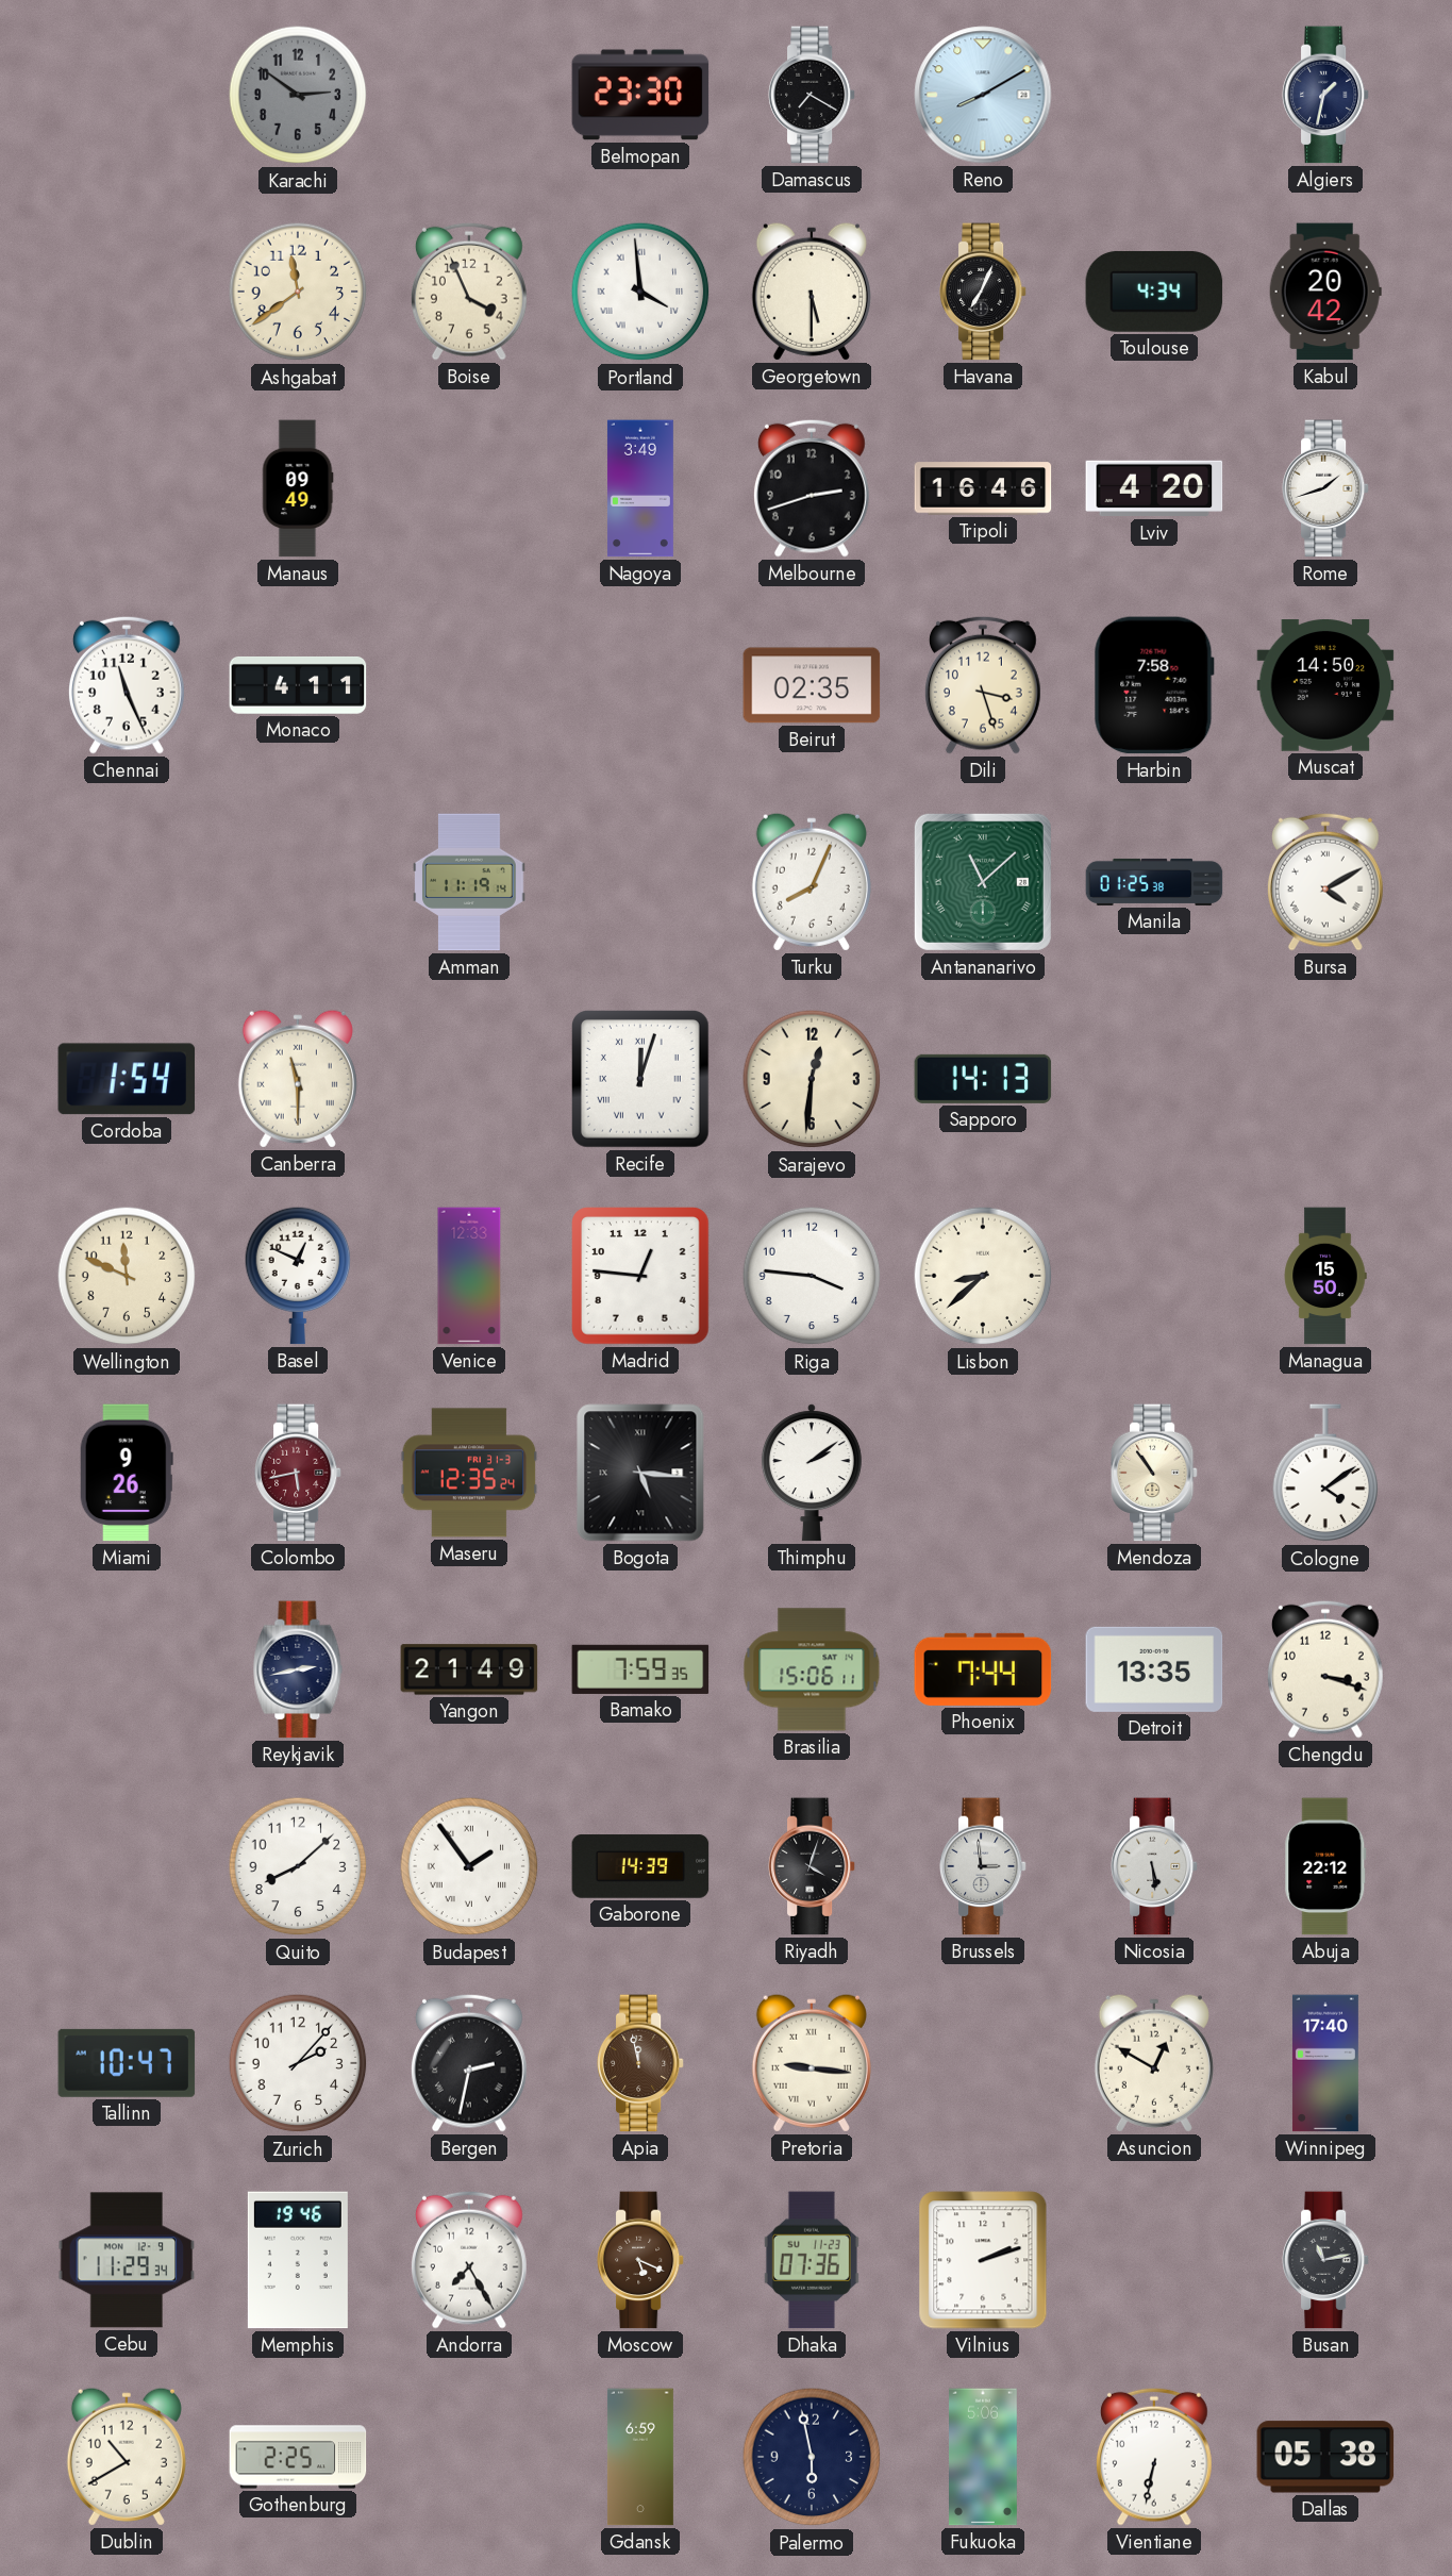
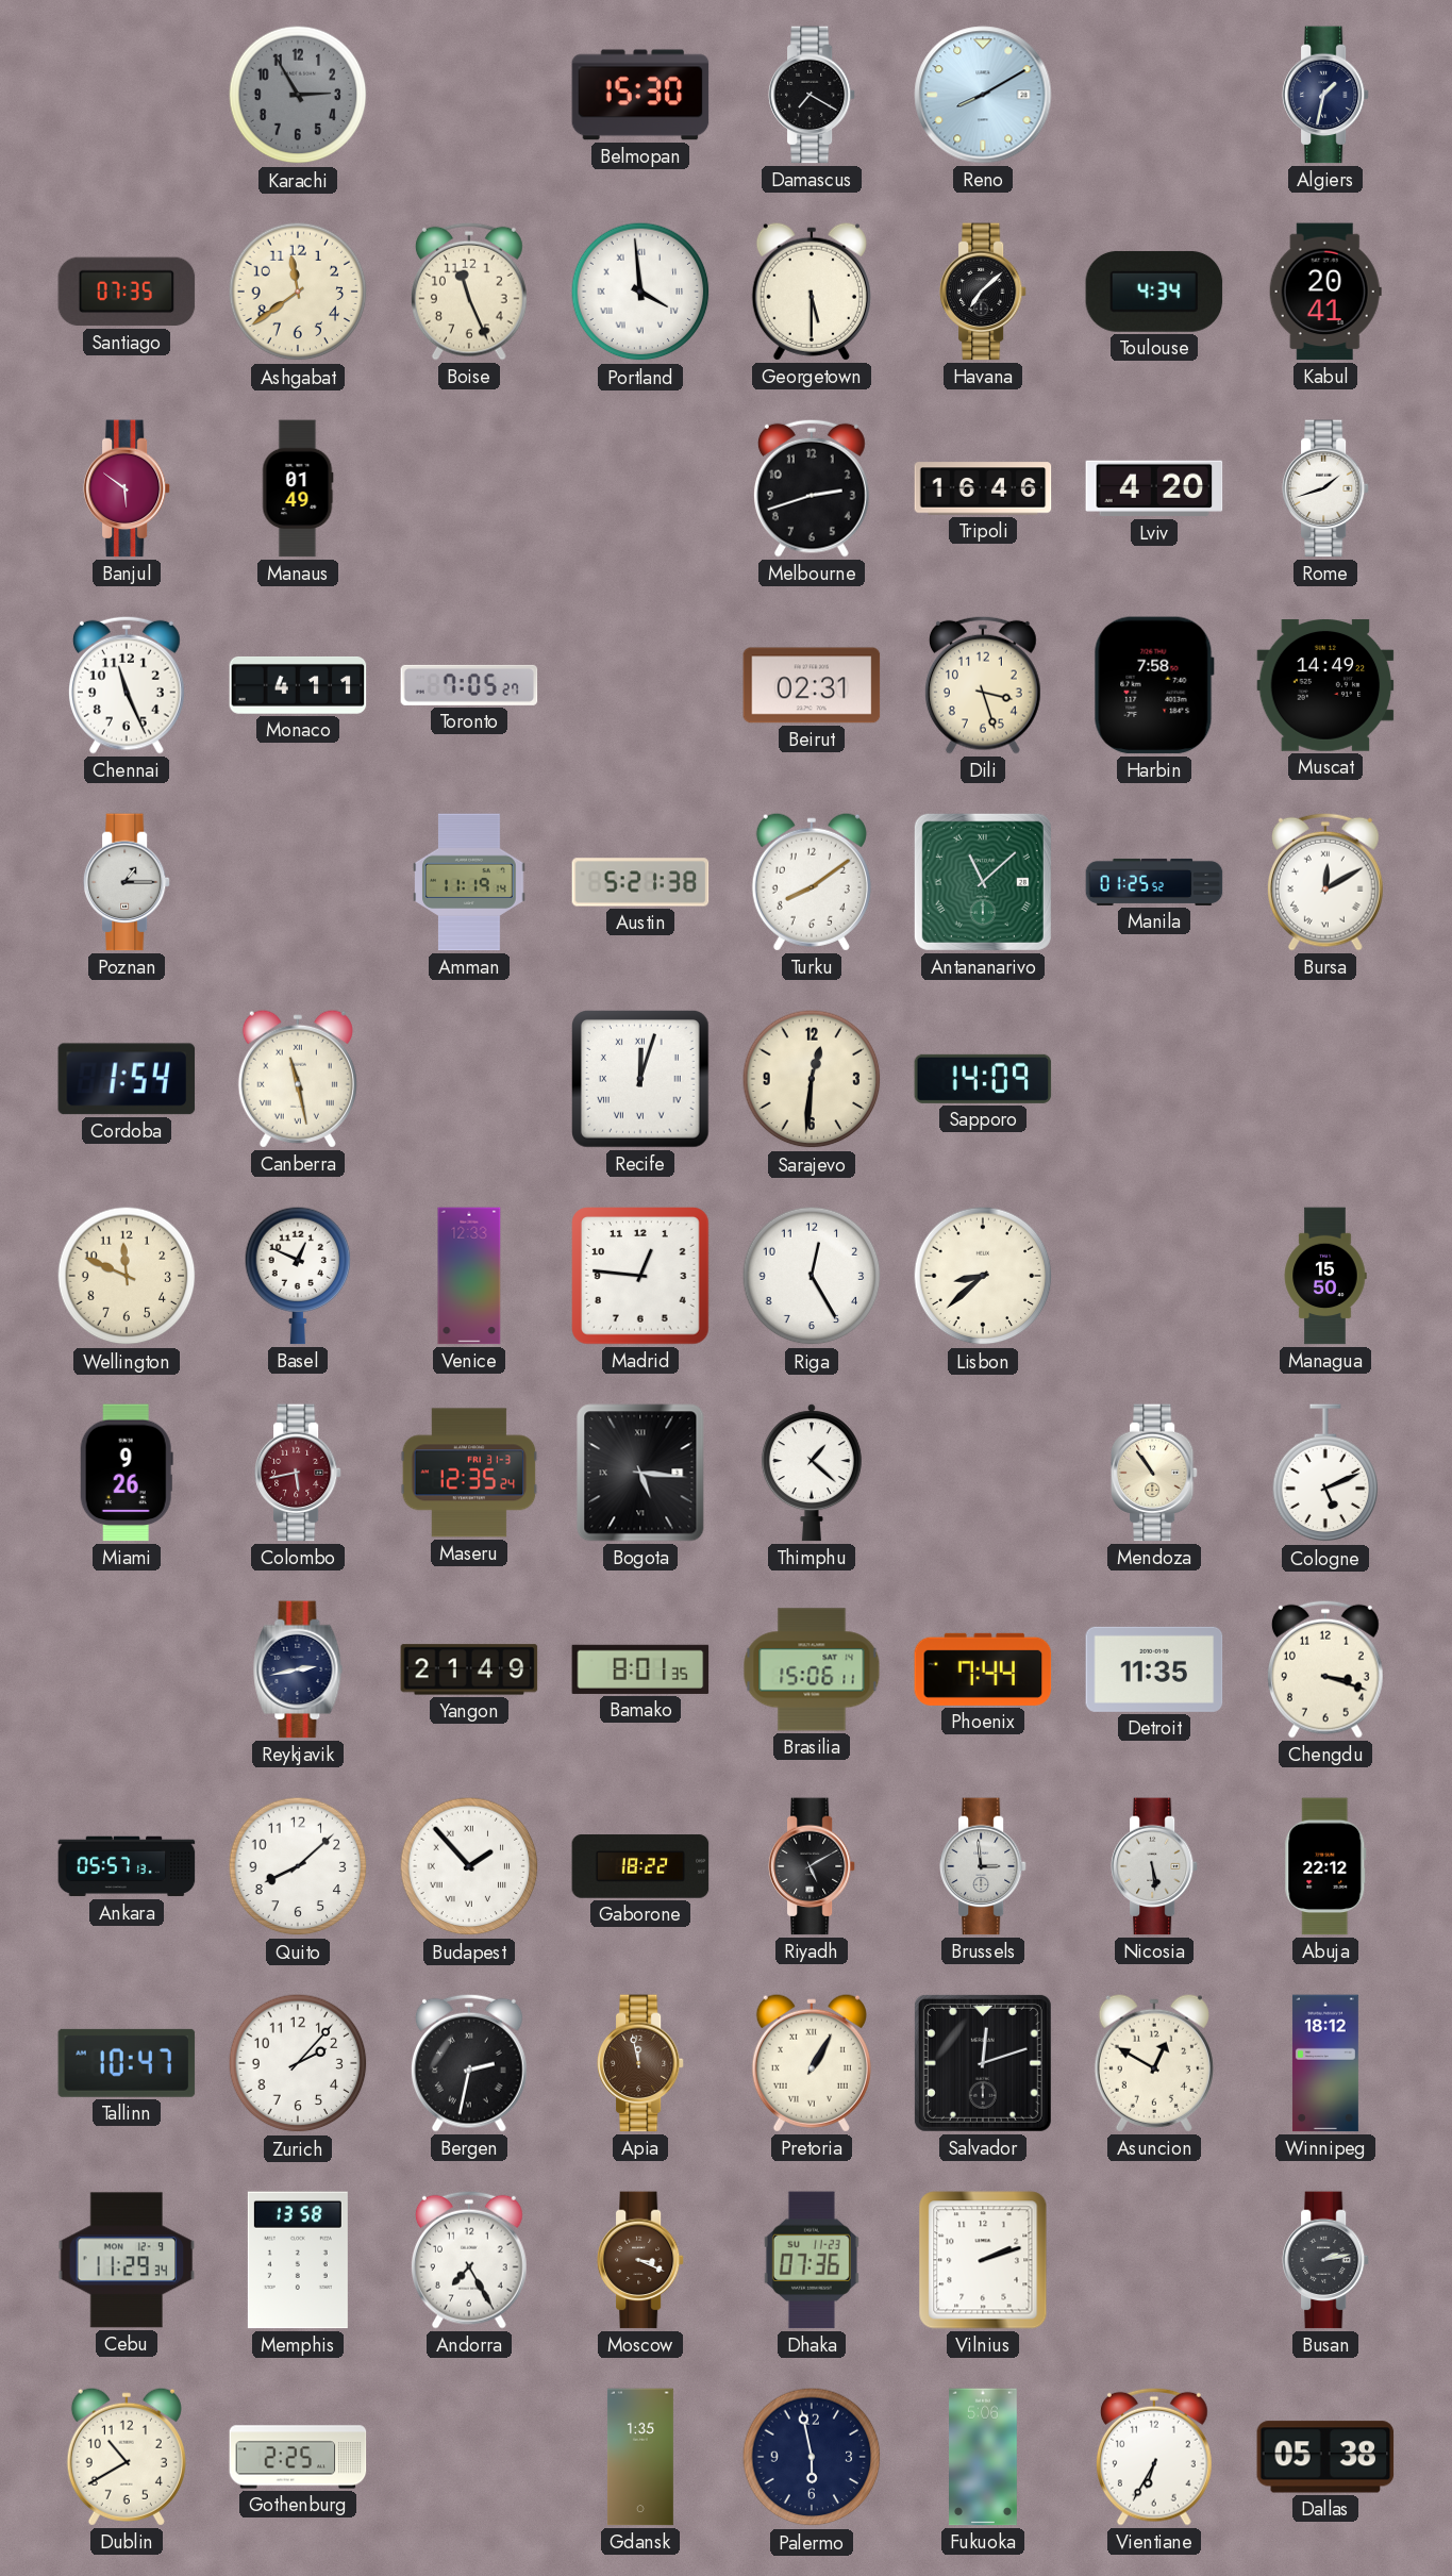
Karachi: 2:51 -> 2:55 (298, 95)
Belmopan: 23:30 -> 15:30 (640, 95)
Santiago: none -> 07:35 (127, 292)
Boise: 3:56 -> 11:26 (469, 292)
Havana: 7:04 -> 7:08 (983, 292)
Kabul: 20:42 -> 20:41 (1325, 292)
Banjul: none -> 5:51 (127, 488)
Manaus: 09:49 -> 01:49 (298, 488)
Nagoya: 3:49 -> none (640, 488)
Toronto: none -> 7:05 (469, 685)
Beirut: 02:35 -> 02:31 (812, 685)
Muscat: 14:50 -> 14:49 (1325, 686)
Poznan: none -> 1:15 (127, 882)
Austin: none -> 5:21 (640, 882)
Turku: 8:04 -> 8:09 (812, 882)
Manila: 01:25:38 -> 01:25:52 (1154, 882)
Bursa: 4:10 -> 12:10 (1325, 882)
Canberra: 11:30 -> 11:28 (298, 1079)
Sapporo: 14:13 -> 14:09 (983, 1079)
Riga: 3:46 -> 12:25 (812, 1276)
Thimphu: 2:09 -> 1:22 (812, 1473)
Cologne: 4:09 -> 5:11 (1325, 1474)
Bamako: 7:59 -> 8:01 (640, 1669)
Detroit: 13:35 -> 11:35 (1154, 1669)
Ankara: none -> 05:57 (127, 1866)
Budapest: 1:54 -> 1:53 (469, 1866)
Gaborone: 14:39 -> 18:22 (640, 1866)
Riyadh: 4:03 -> 5:10 (812, 1866)
Pretoria: 9:16 -> 1:05 (812, 2063)
Salvador: none -> 12:12 (983, 2063)
Winnipeg: 17:40 -> 18:12 (1325, 2063)
Memphis: 19:46 -> 13:58 (298, 2260)
Moscow: 5:19 -> 3:19 (640, 2260)
Busan: 11:13 -> 2:13 (1325, 2260)
Gdansk: 6:59 -> 1:35 (640, 2457)
Vientiane: 6:32 -> 6:35 (1154, 2457)
